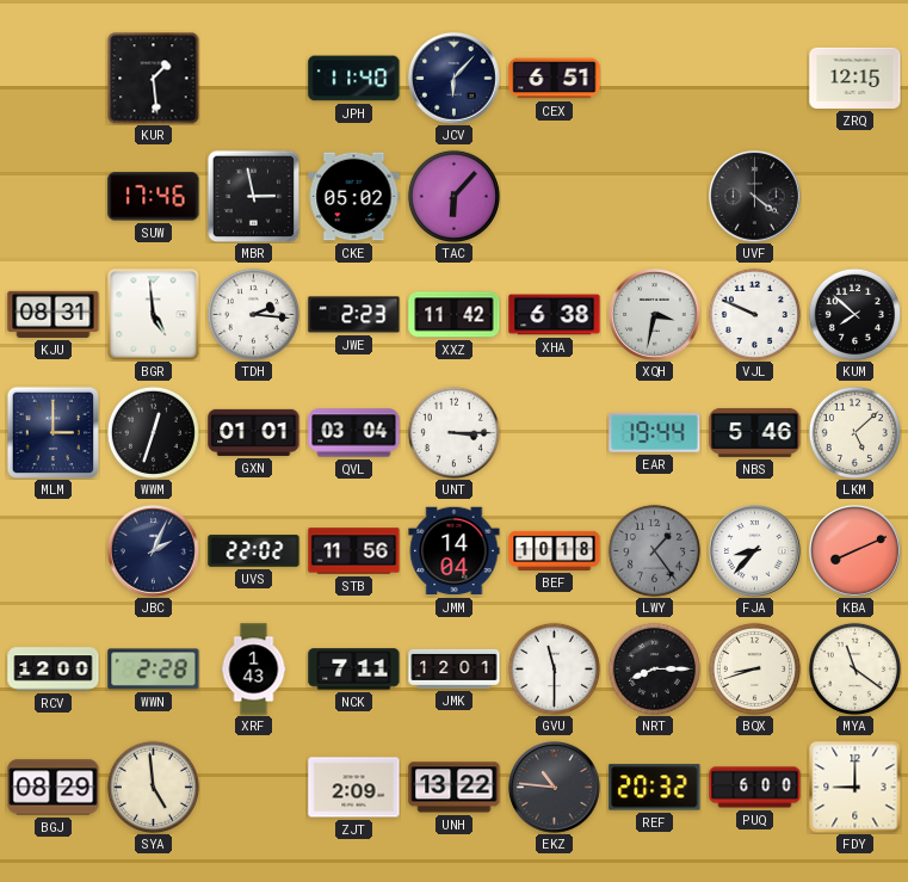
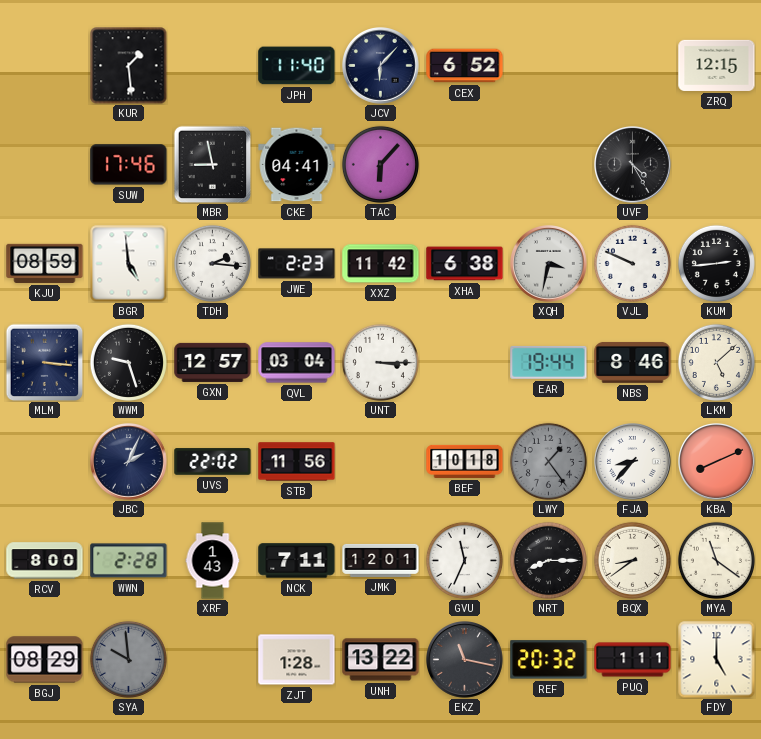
CEX: 6:51 -> 6:52 (465, 66)
MBR: 2:58 -> 8:58 (212, 164)
CKE: 05:02 -> 04:41 (297, 165)
UVF: 4:21 -> 4:25 (633, 165)
KJU: 08:31 -> 08:59 (45, 263)
KUM: 7:52 -> 2:44 (716, 263)
MLM: 3:00 -> 3:16 (44, 362)
WWM: 12:33 -> 9:27 (128, 362)
GXN: 01:01 -> 12:57 (213, 362)
NBS: 5:46 -> 8:46 (633, 362)
JMM: 14:04 -> none (455, 551)
RCV: 12:00 -> 8:00 (45, 561)
GVU: 11:30 -> 11:34 (464, 560)
BQX: 8:42 -> 8:39 (632, 560)
SYA: 4:59 -> 9:59 (128, 659)
SYA dial: cream -> grey (128, 659)
ZJT: 2:09 -> 1:28 (297, 660)
EKZ: 10:46 -> 11:17 (465, 660)
PUQ: 6:00 -> 1:11 (633, 660)
FDY: 9:00 -> 5:00 (716, 659)
